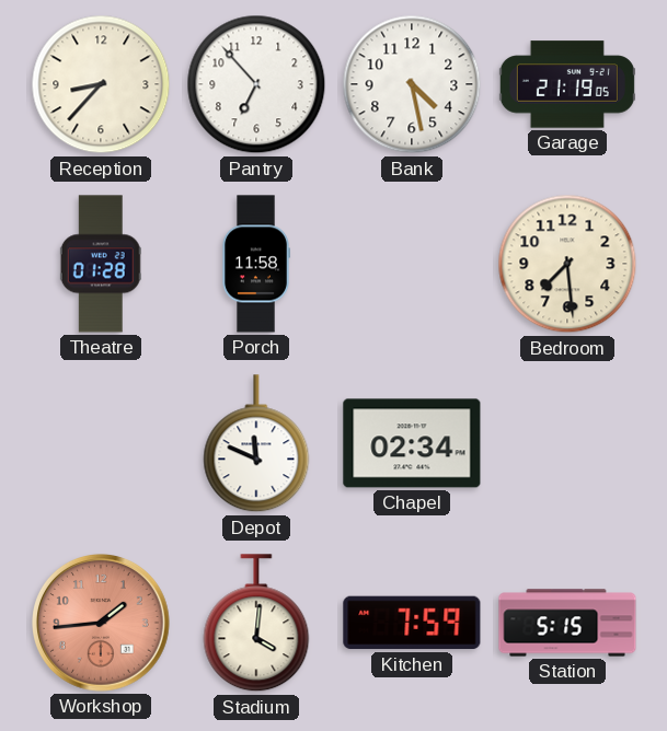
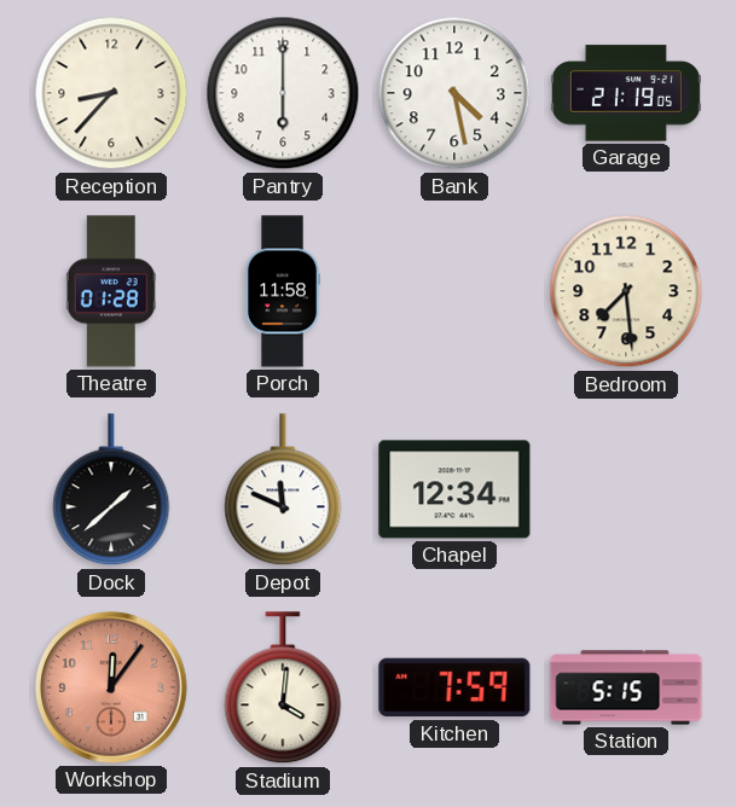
Pantry: 6:53 -> 6:00 (283, 93)
Dock: none -> 1:38 (111, 490)
Chapel: 02:34 -> 12:34 (454, 489)
Workshop: 1:44 -> 12:06 (112, 689)
